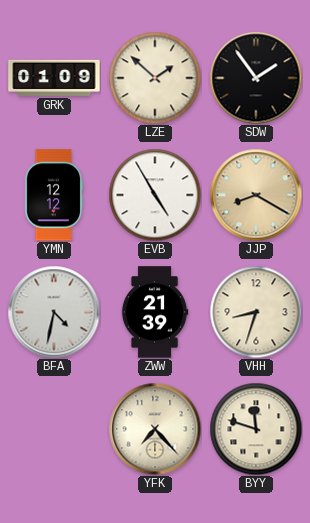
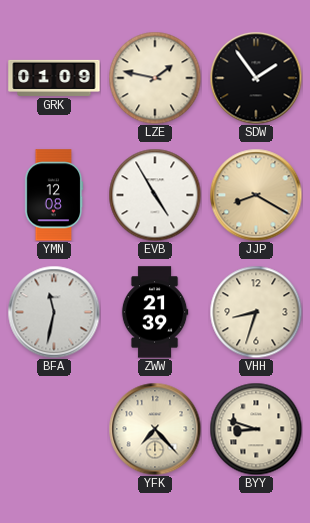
LZE: 1:52 -> 1:47 (155, 78)
YMN: 12:12 -> 12:08 (54, 195)
BFA: 4:32 -> 11:32 (54, 312)
BYY: 11:48 -> 8:48 (256, 429)
